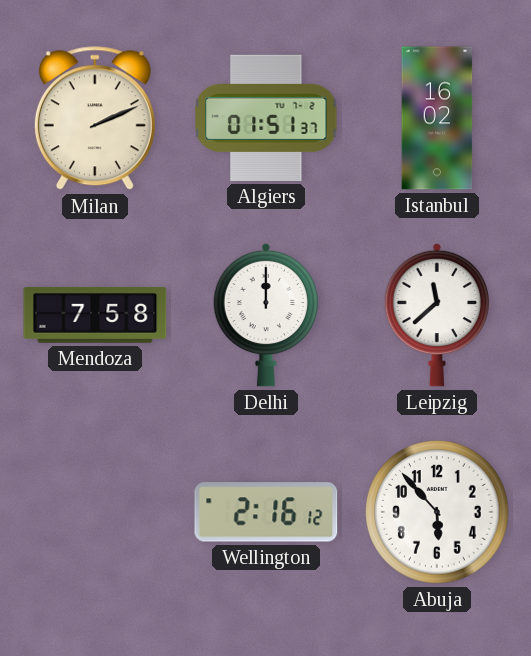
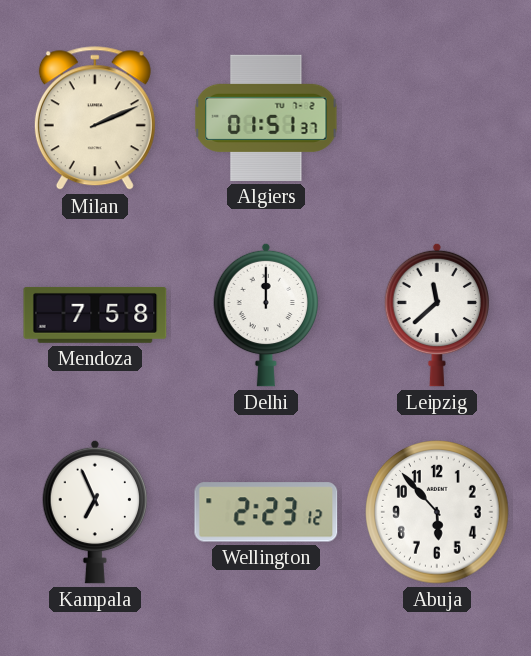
Istanbul: 16:02 -> none (437, 118)
Kampala: none -> 6:56 (95, 512)
Wellington: 2:16 -> 2:23 (266, 512)
